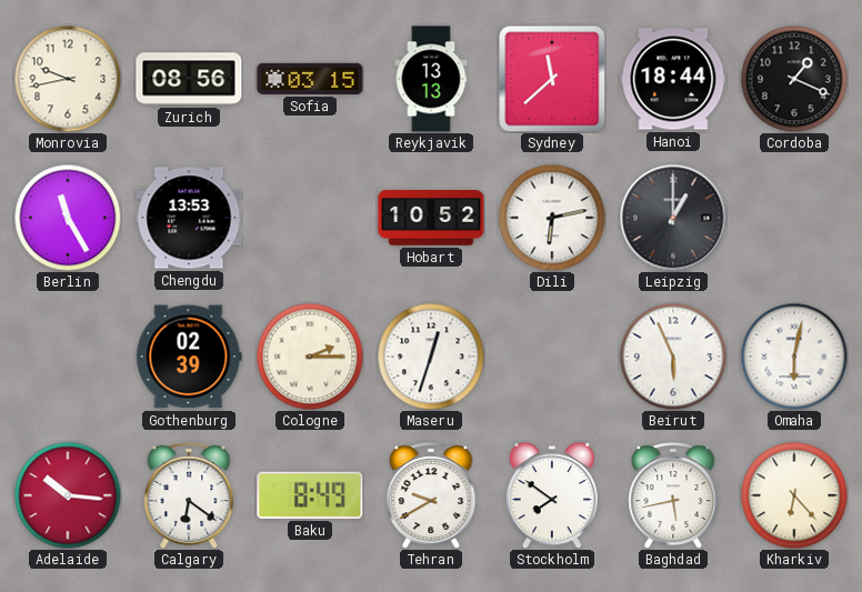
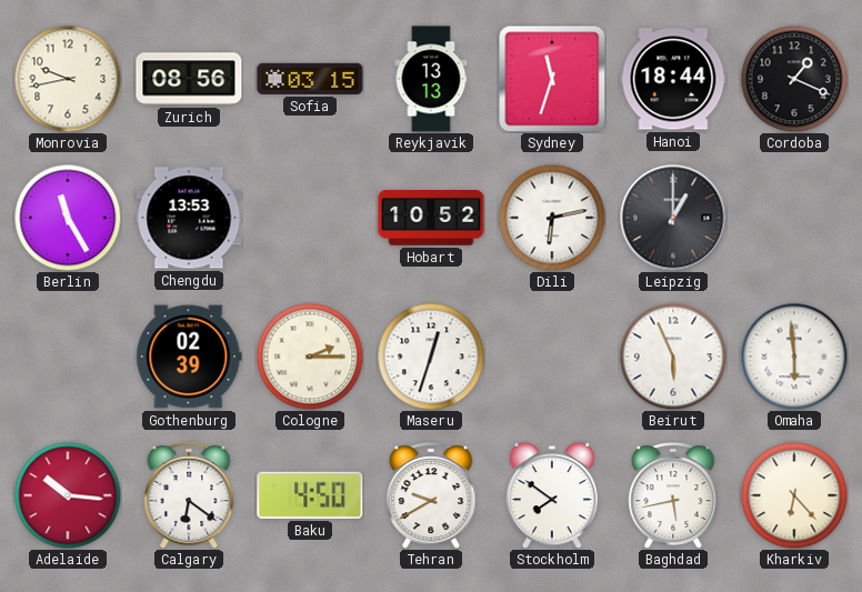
Sydney: 11:38 -> 11:33 (552, 79)
Omaha: 6:02 -> 5:59 (794, 357)
Baku: 8:49 -> 4:50 (310, 495)
